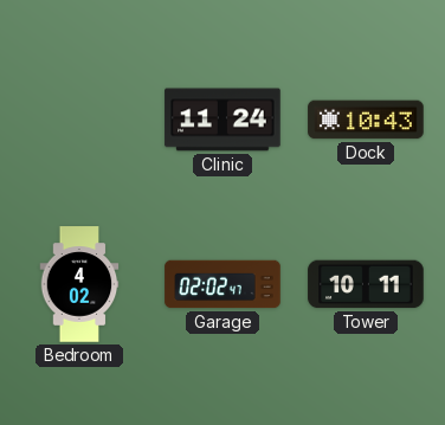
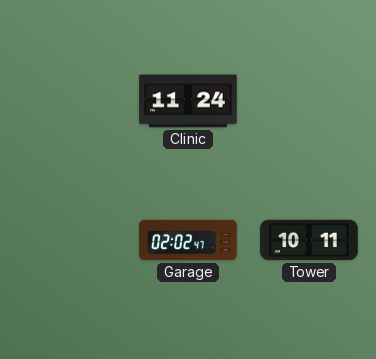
Dock: 10:43 -> none (366, 120)
Bedroom: 4:02 -> none (79, 284)
